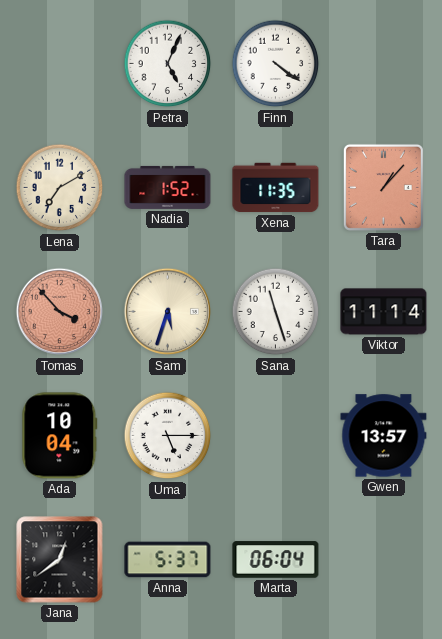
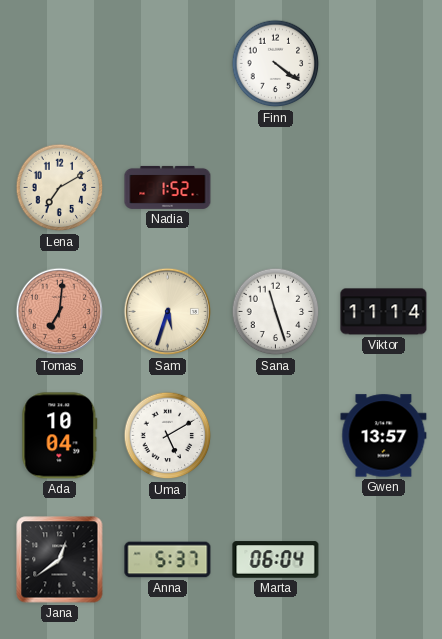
Petra: 5:04 -> none (168, 64)
Xena: 11:35 -> none (276, 188)
Tara: 1:07 -> none (383, 187)
Tomas: 3:53 -> 7:01 (60, 312)
Uma: 5:15 -> 5:10 (168, 436)
